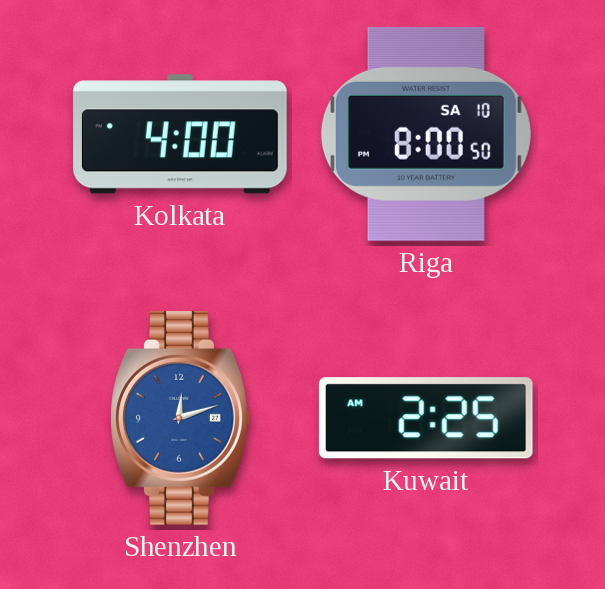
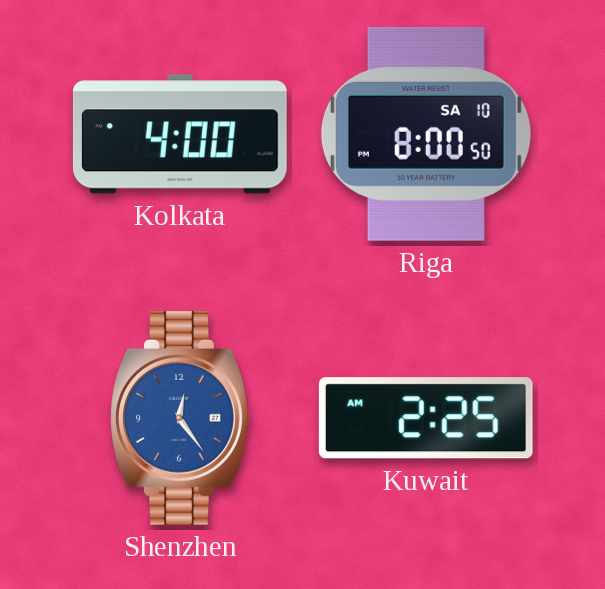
Shenzhen: 12:12 -> 12:24 (180, 418)
